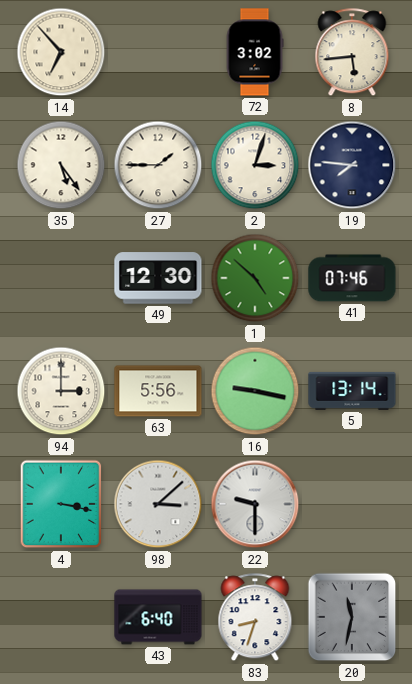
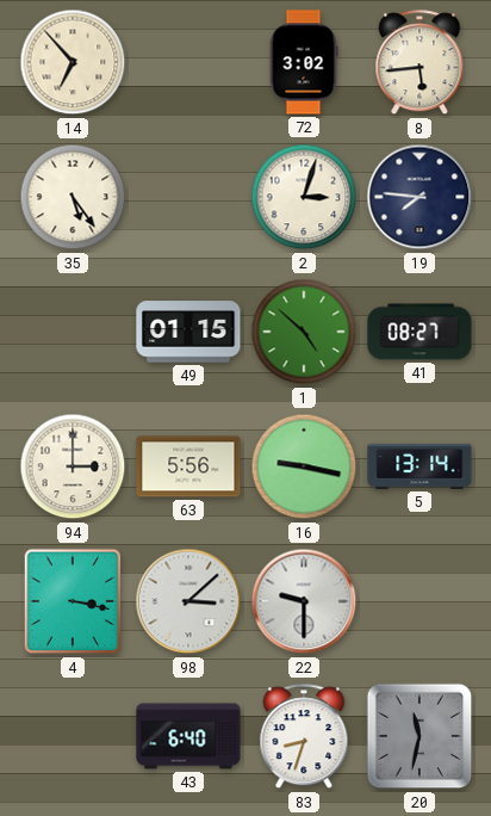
27: 1:45 -> none (158, 165)
49: 12:30 -> 01:15 (188, 332)
41: 07:46 -> 08:27 (419, 332)
